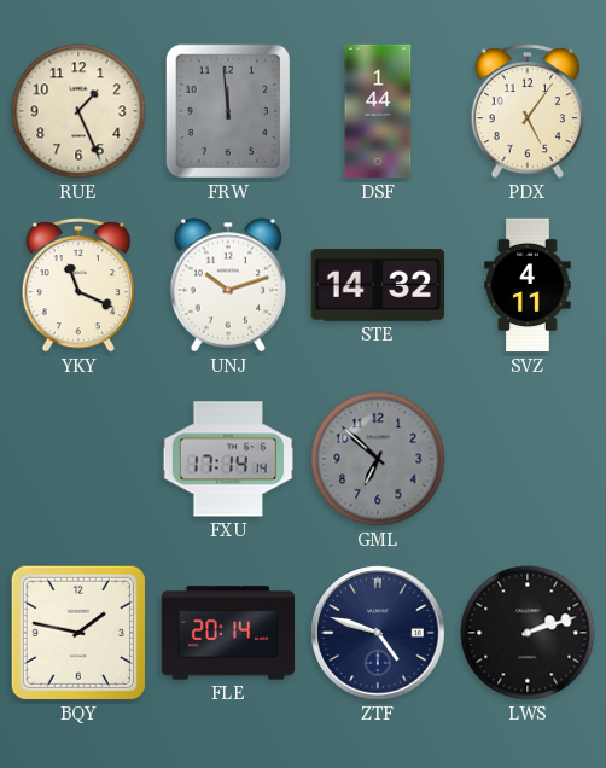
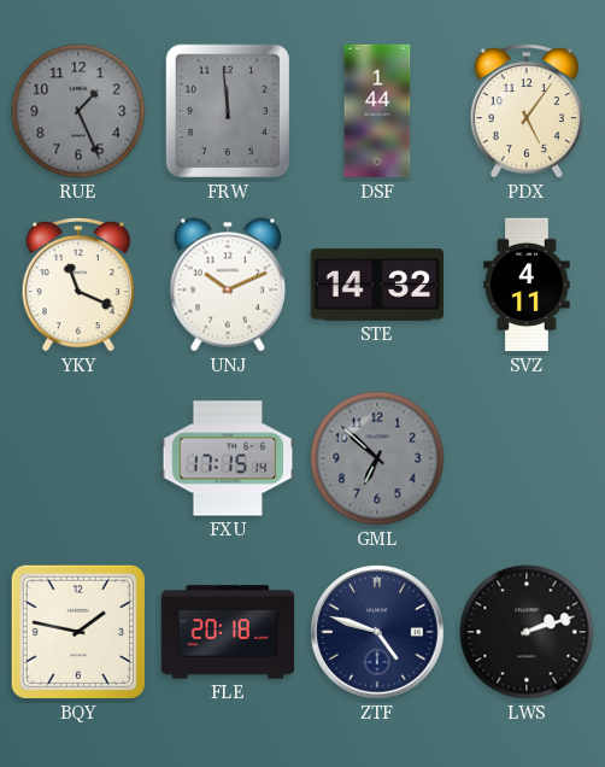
RUE dial: cream -> grey (78, 111)
UNJ: 10:12 -> 10:11 (227, 285)
FXU: 17:14 -> 17:15 (228, 458)
FLE: 20:14 -> 20:18 (228, 632)
